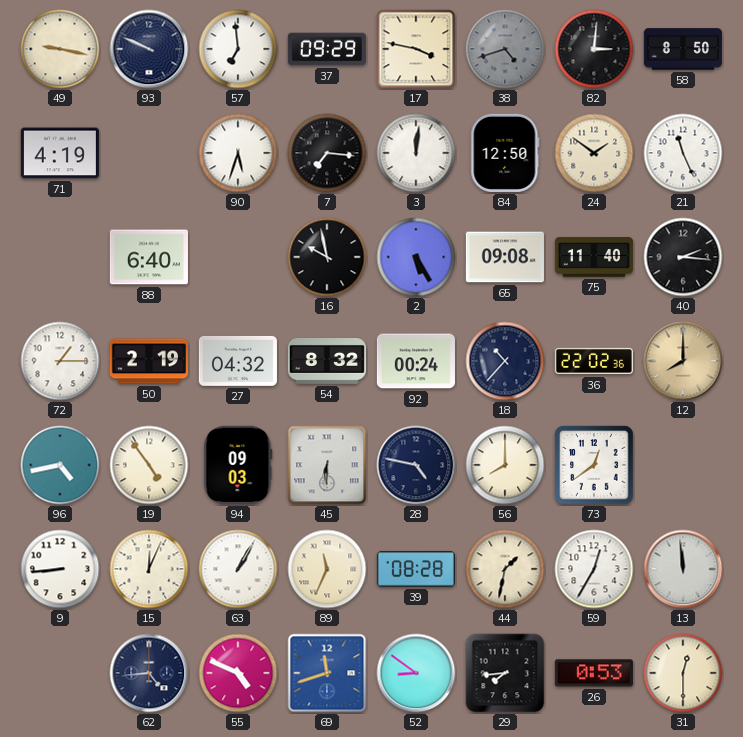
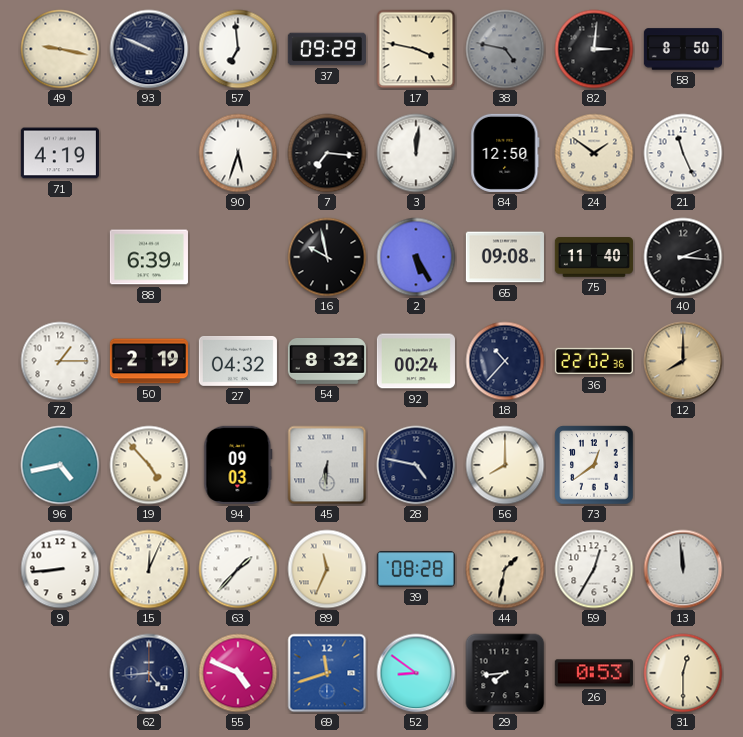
38: 4:42 -> 4:47 (505, 49)
88: 6:40 -> 6:39 (149, 257)
19: 4:54 -> 4:53 (149, 465)
63: 1:05 -> 1:37 (238, 569)
